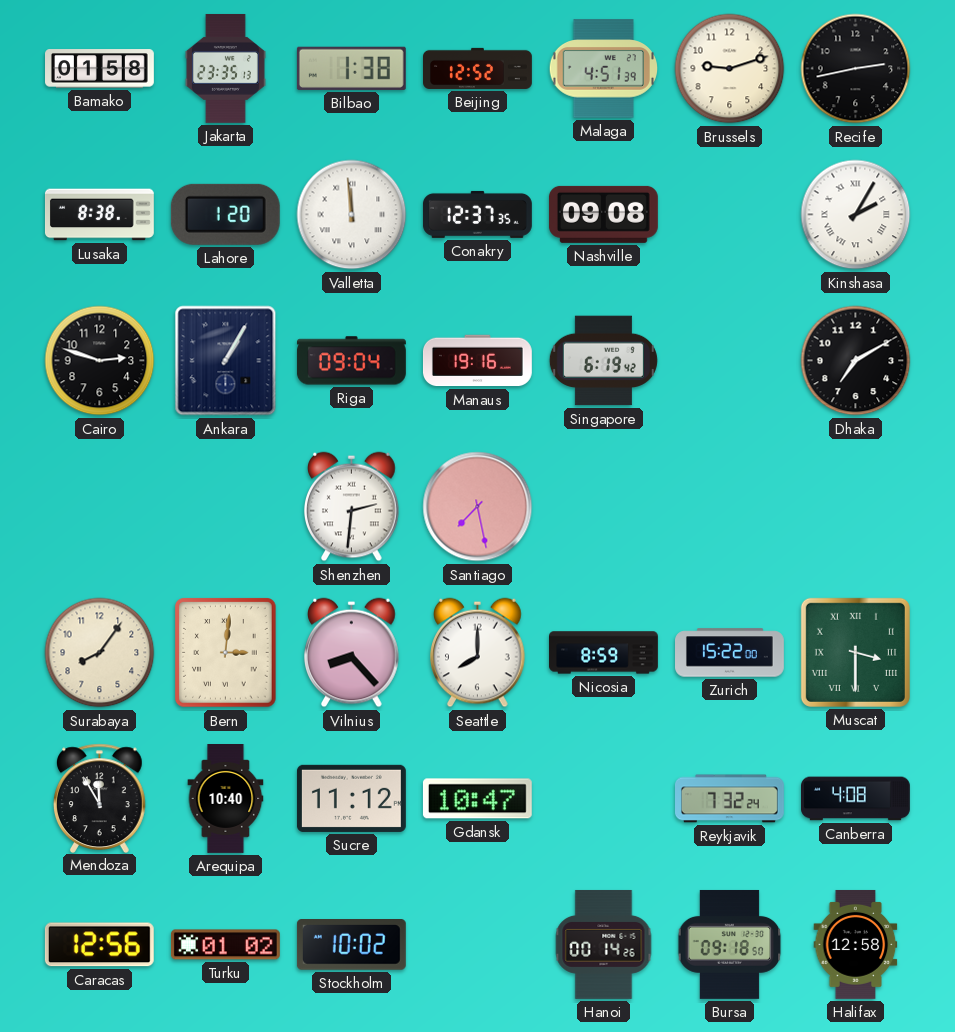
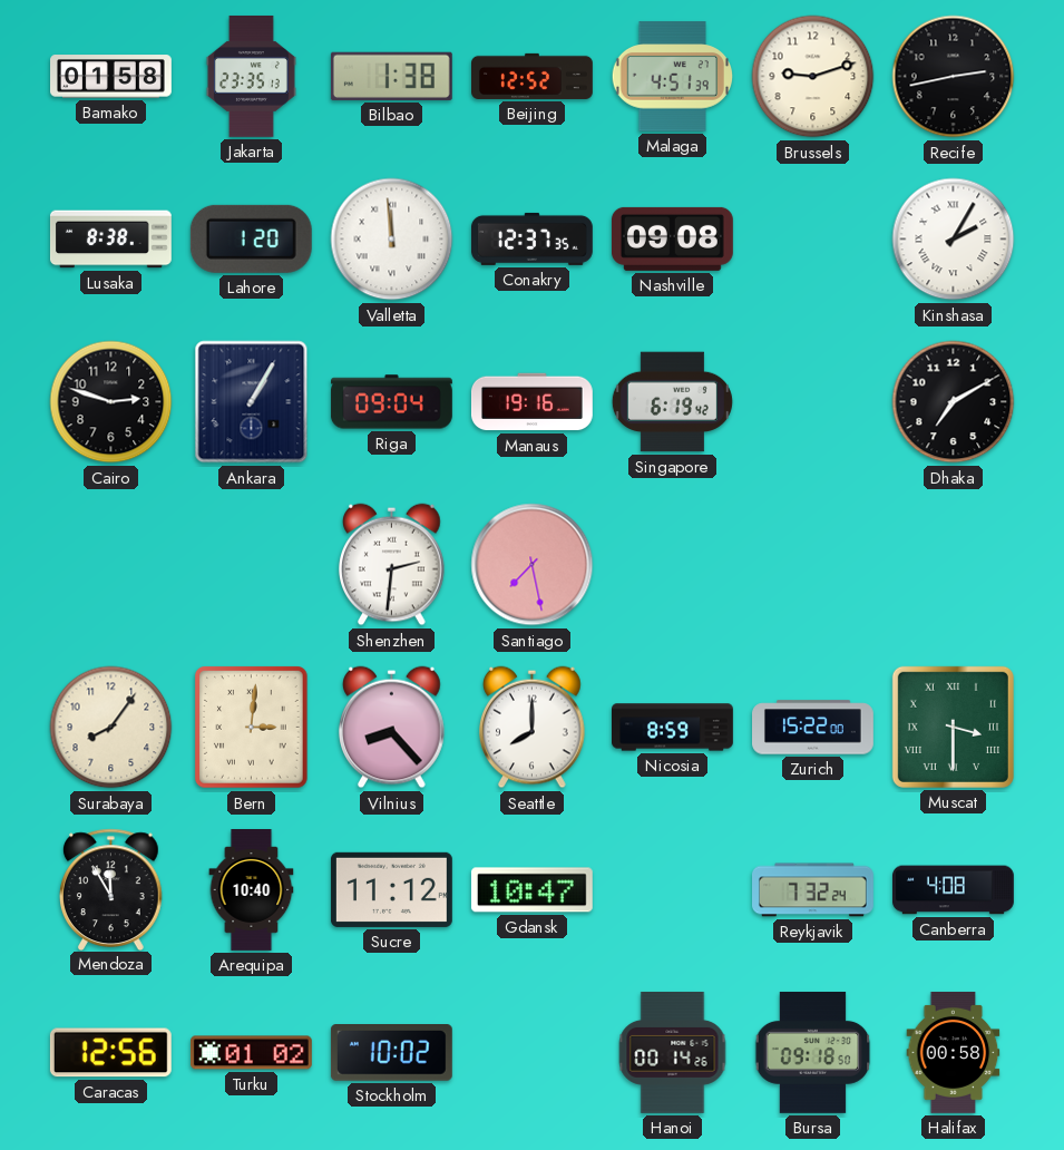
Halifax: 12:58 -> 00:58 (954, 1052)
